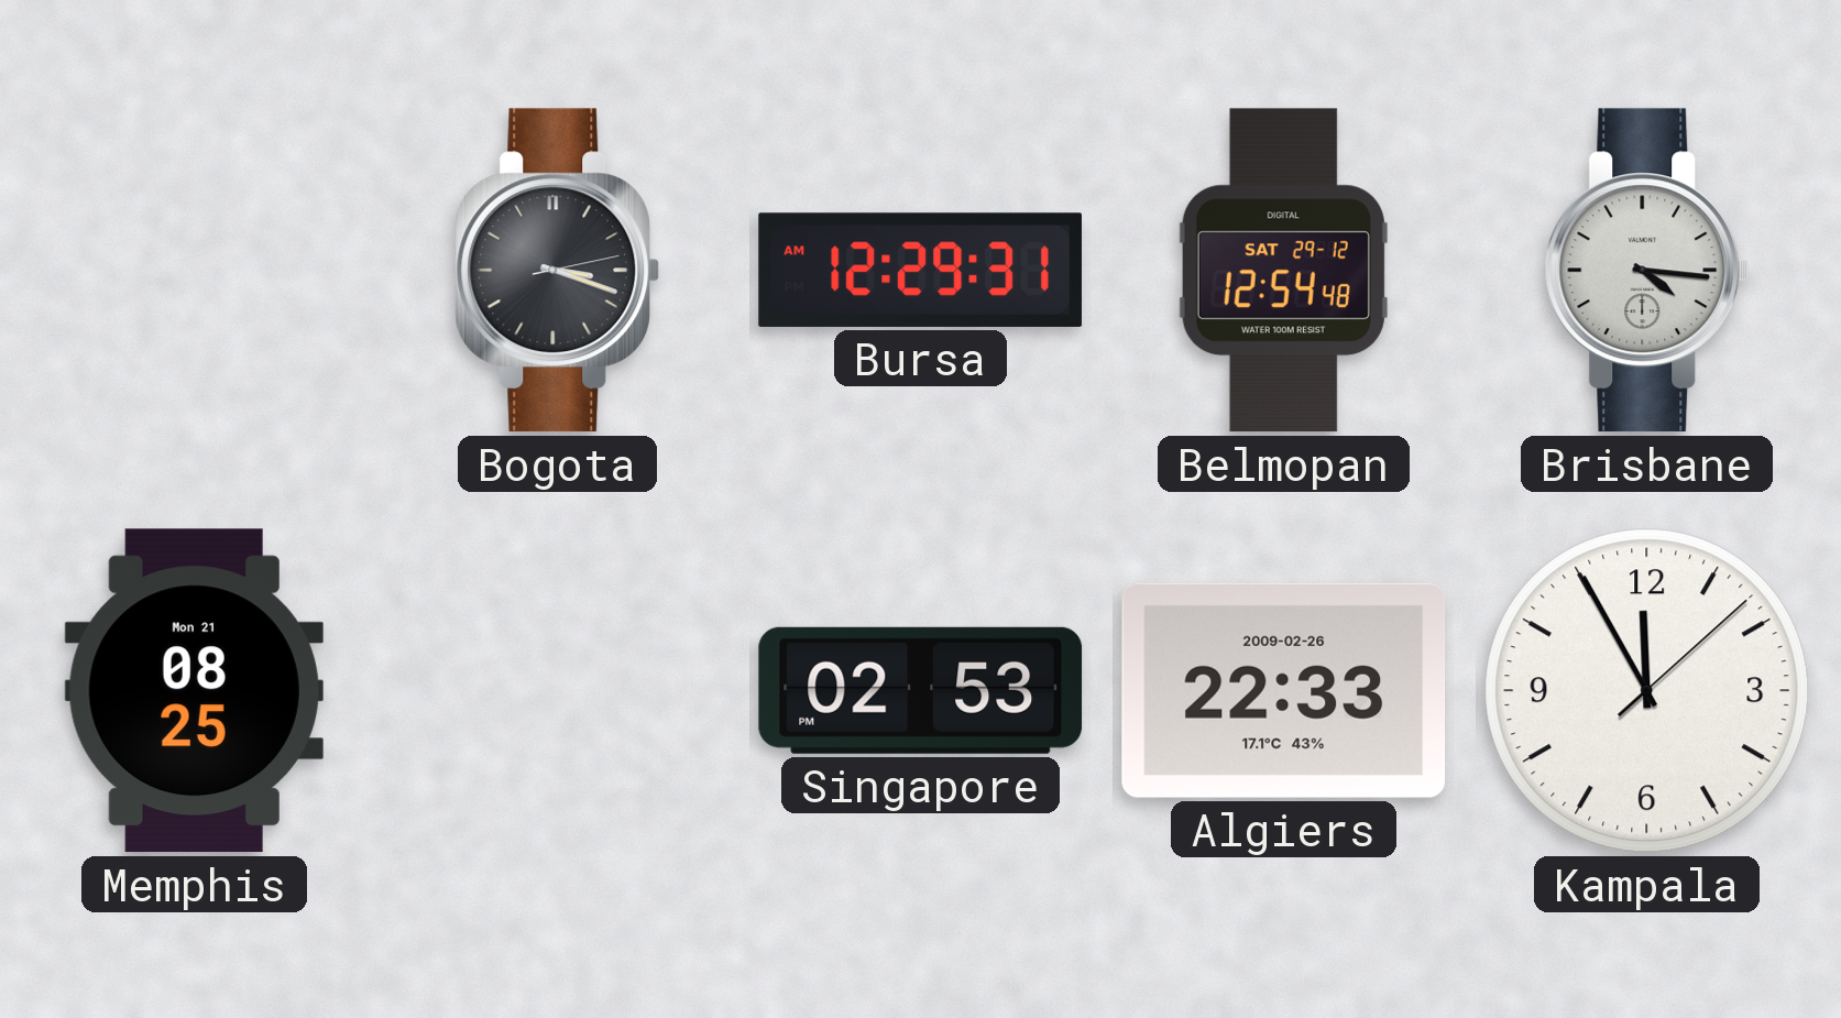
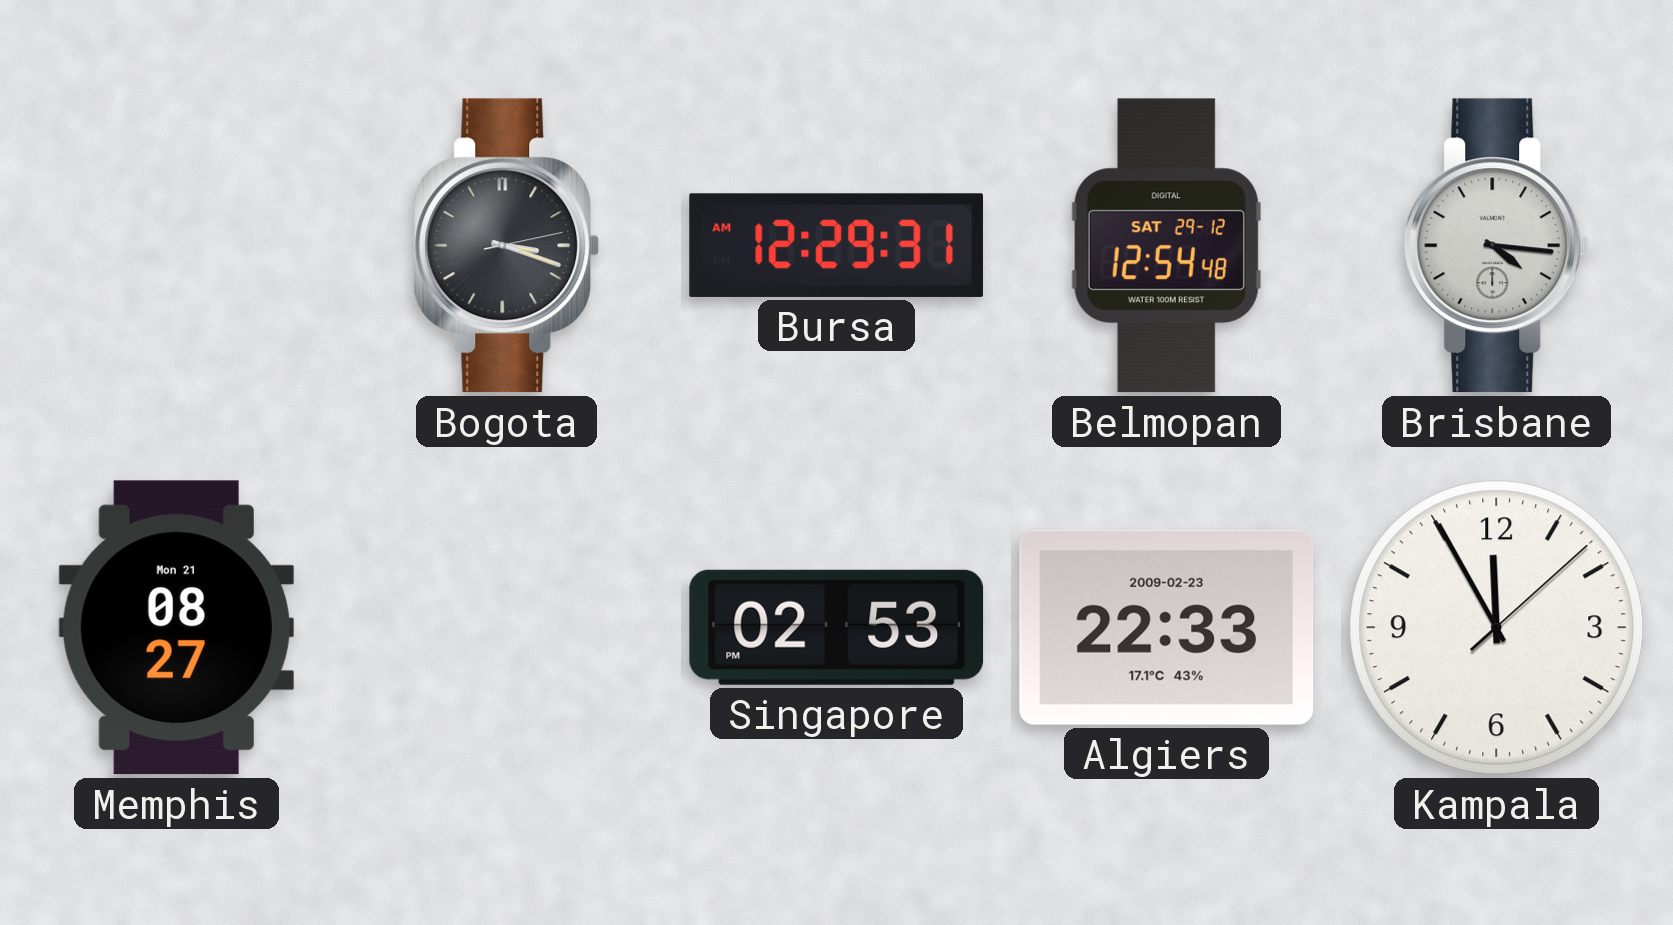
Memphis: 08:25 -> 08:27 (176, 628)
Algiers date: 2009-02-26 -> 2009-02-23 (1167, 627)
